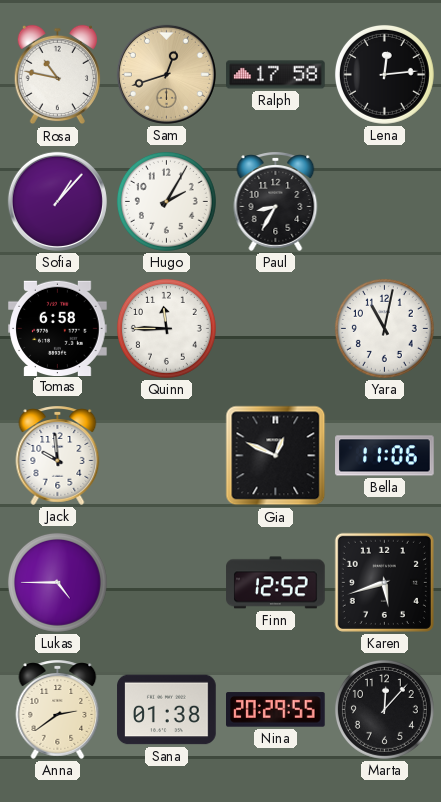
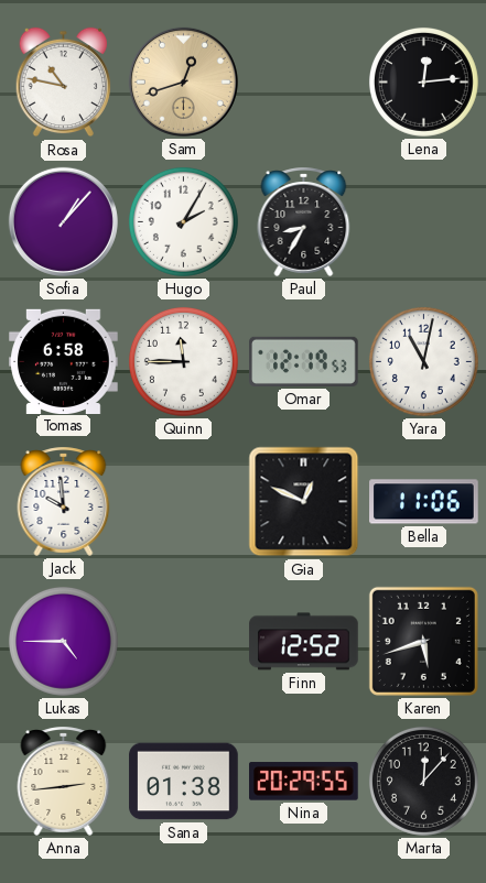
Ralph: 17:58 -> none (276, 75)
Omar: none -> 12:19 (304, 361)
Anna: 2:39 -> 2:44 (64, 781)
